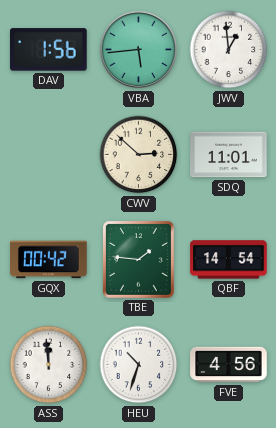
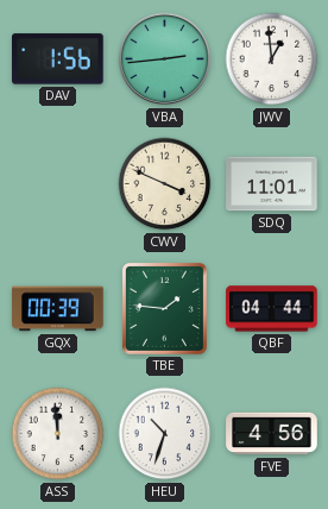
VBA: 5:44 -> 2:44 (165, 59)
CWV: 2:52 -> 3:49 (165, 184)
GQX: 00:42 -> 00:39 (58, 309)
QBF: 14:54 -> 04:44 (272, 309)
